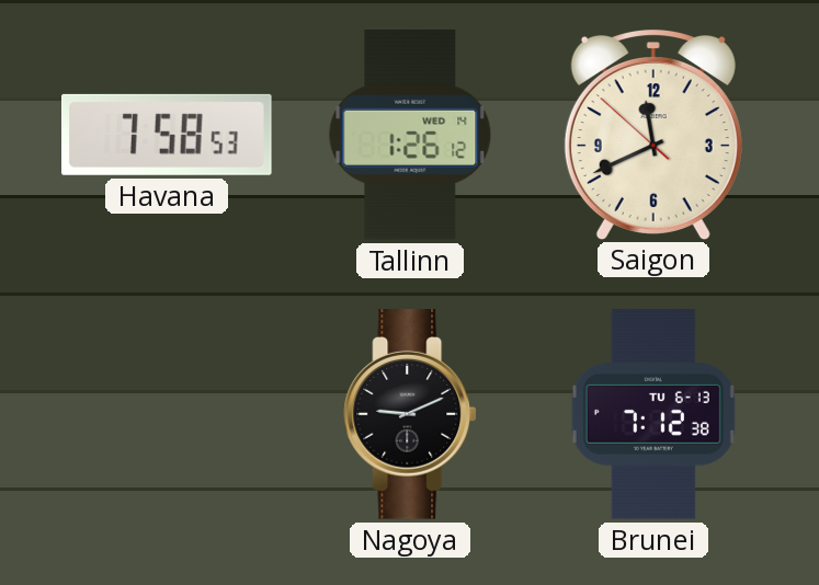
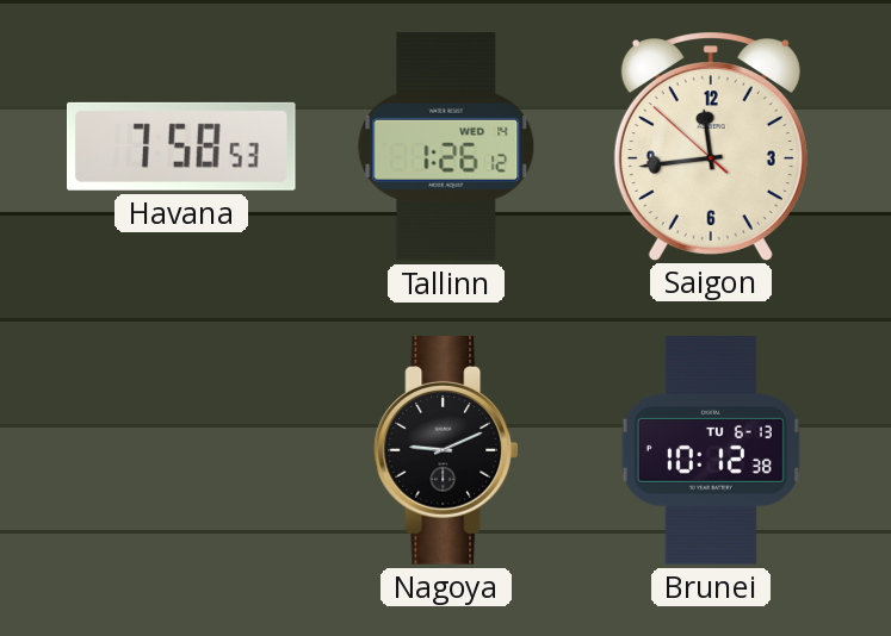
Saigon: 11:40 -> 11:43 (711, 146)
Brunei: 7:12 -> 10:12 (711, 450)
